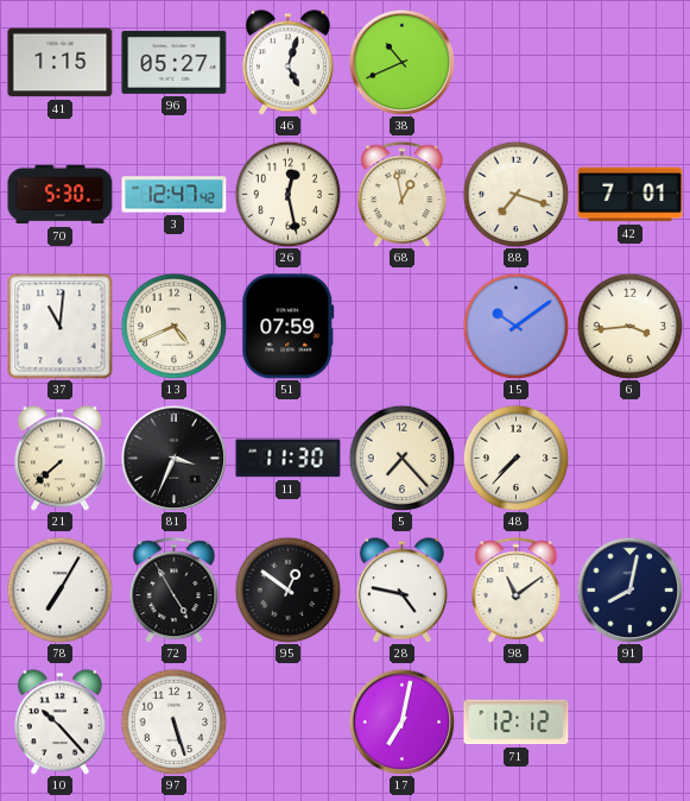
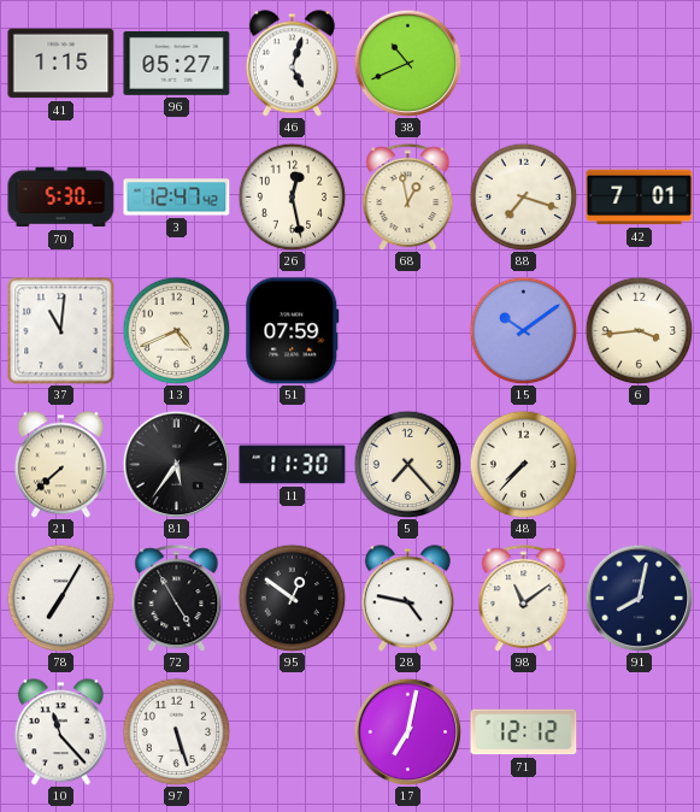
81: 3:34 -> 5:36 (176, 464)
10: 10:23 -> 11:23 (60, 732)
